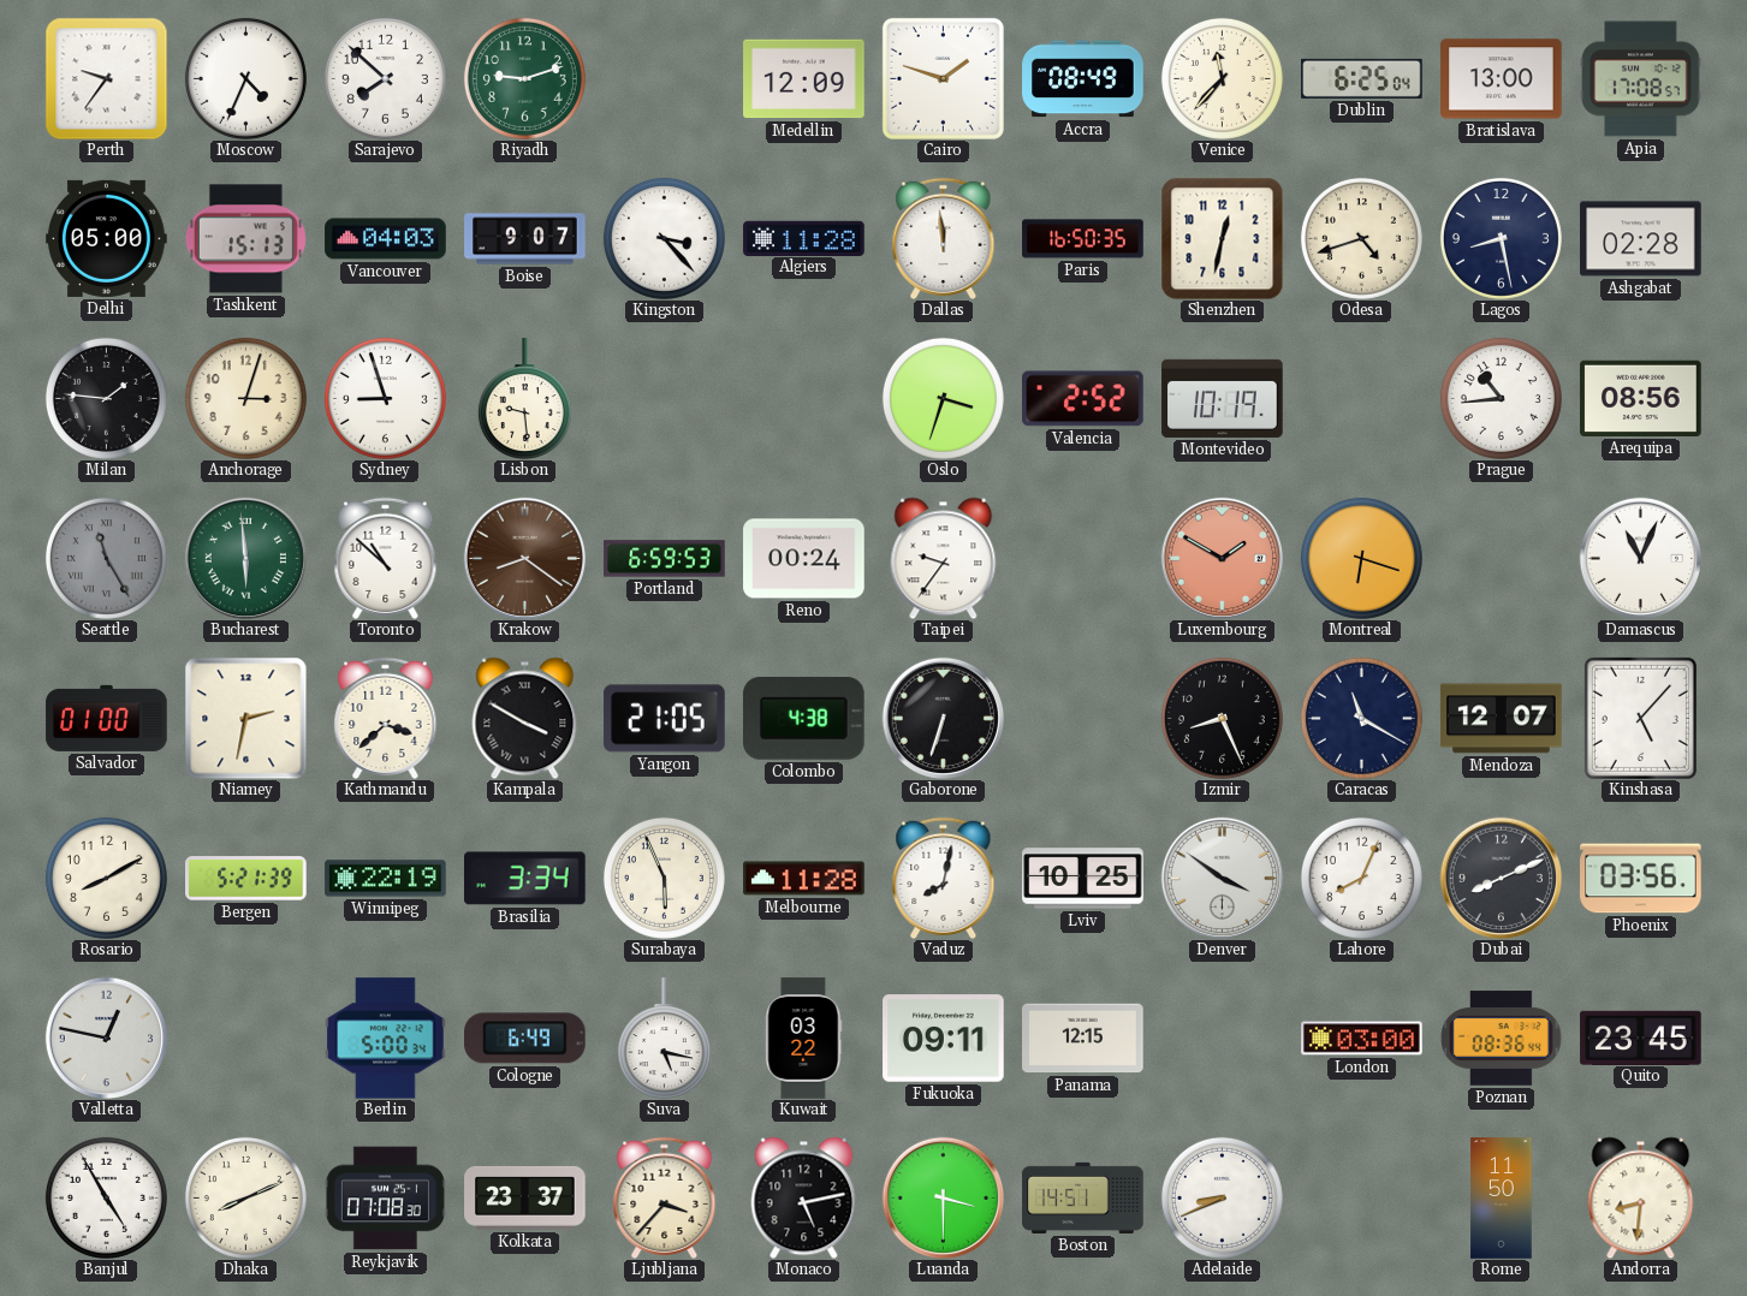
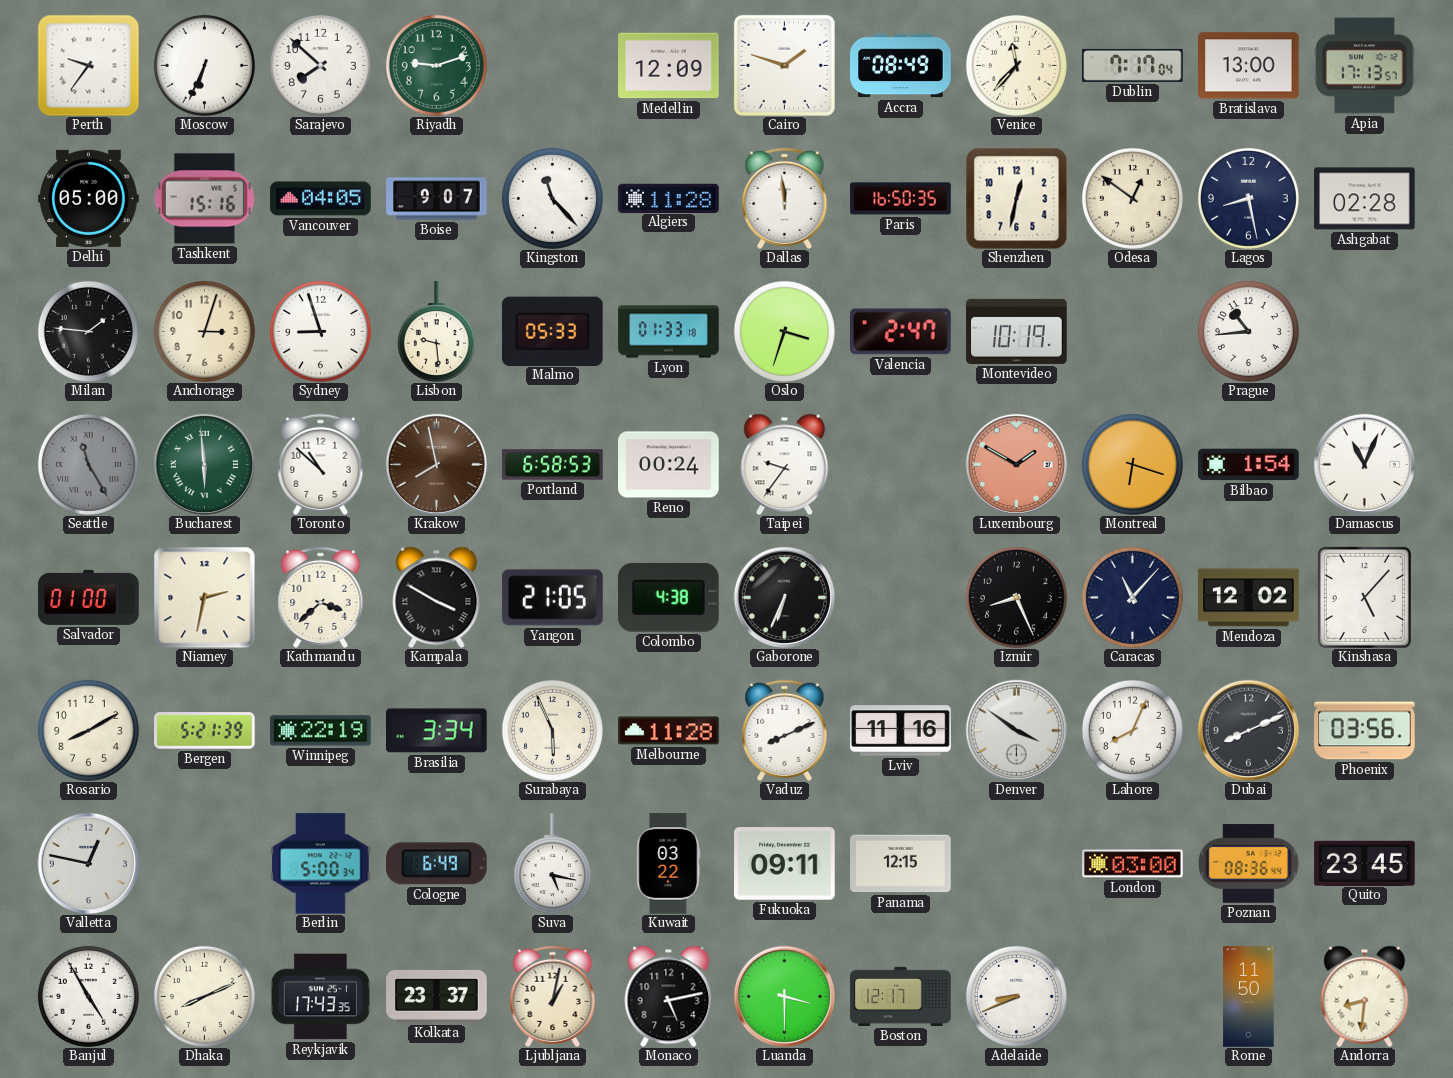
Moscow: 4:34 -> 6:34 (204, 65)
Dublin: 6:25 -> 7:17 (1133, 65)
Apia: 17:08 -> 17:13 (1365, 66)
Tashkent: 15:13 -> 15:16 (204, 199)
Vancouver: 04:03 -> 04:05 (321, 199)
Kingston: 3:23 -> 11:23 (552, 198)
Odesa: 4:42 -> 12:51 (1132, 198)
Malmo: none -> 05:33 (552, 331)
Lyon: none -> 01:33 (669, 332)
Valencia: 2:52 -> 2:47 (901, 332)
Arequipa: 08:56 -> none (1641, 398)
Krakow: 8:21 -> 7:58 (436, 464)
Portland: 6:59 -> 6:58 (553, 465)
Bilbao: none -> 1:54 (1249, 465)
Gaborone: 6:33 -> 6:34 (784, 597)
Caracas: 11:20 -> 11:07 (1132, 597)
Mendoza: 12:07 -> 12:02 (1249, 598)
Vaduz: 8:02 -> 8:11 (785, 730)
Lviv: 10:25 -> 11:16 (901, 731)
Reykjavik: 07:08 -> 17:43 (320, 997)
Ljubljana: 3:37 -> 1:02 (553, 996)
Boston: 14:51 -> 12:17 (901, 996)
